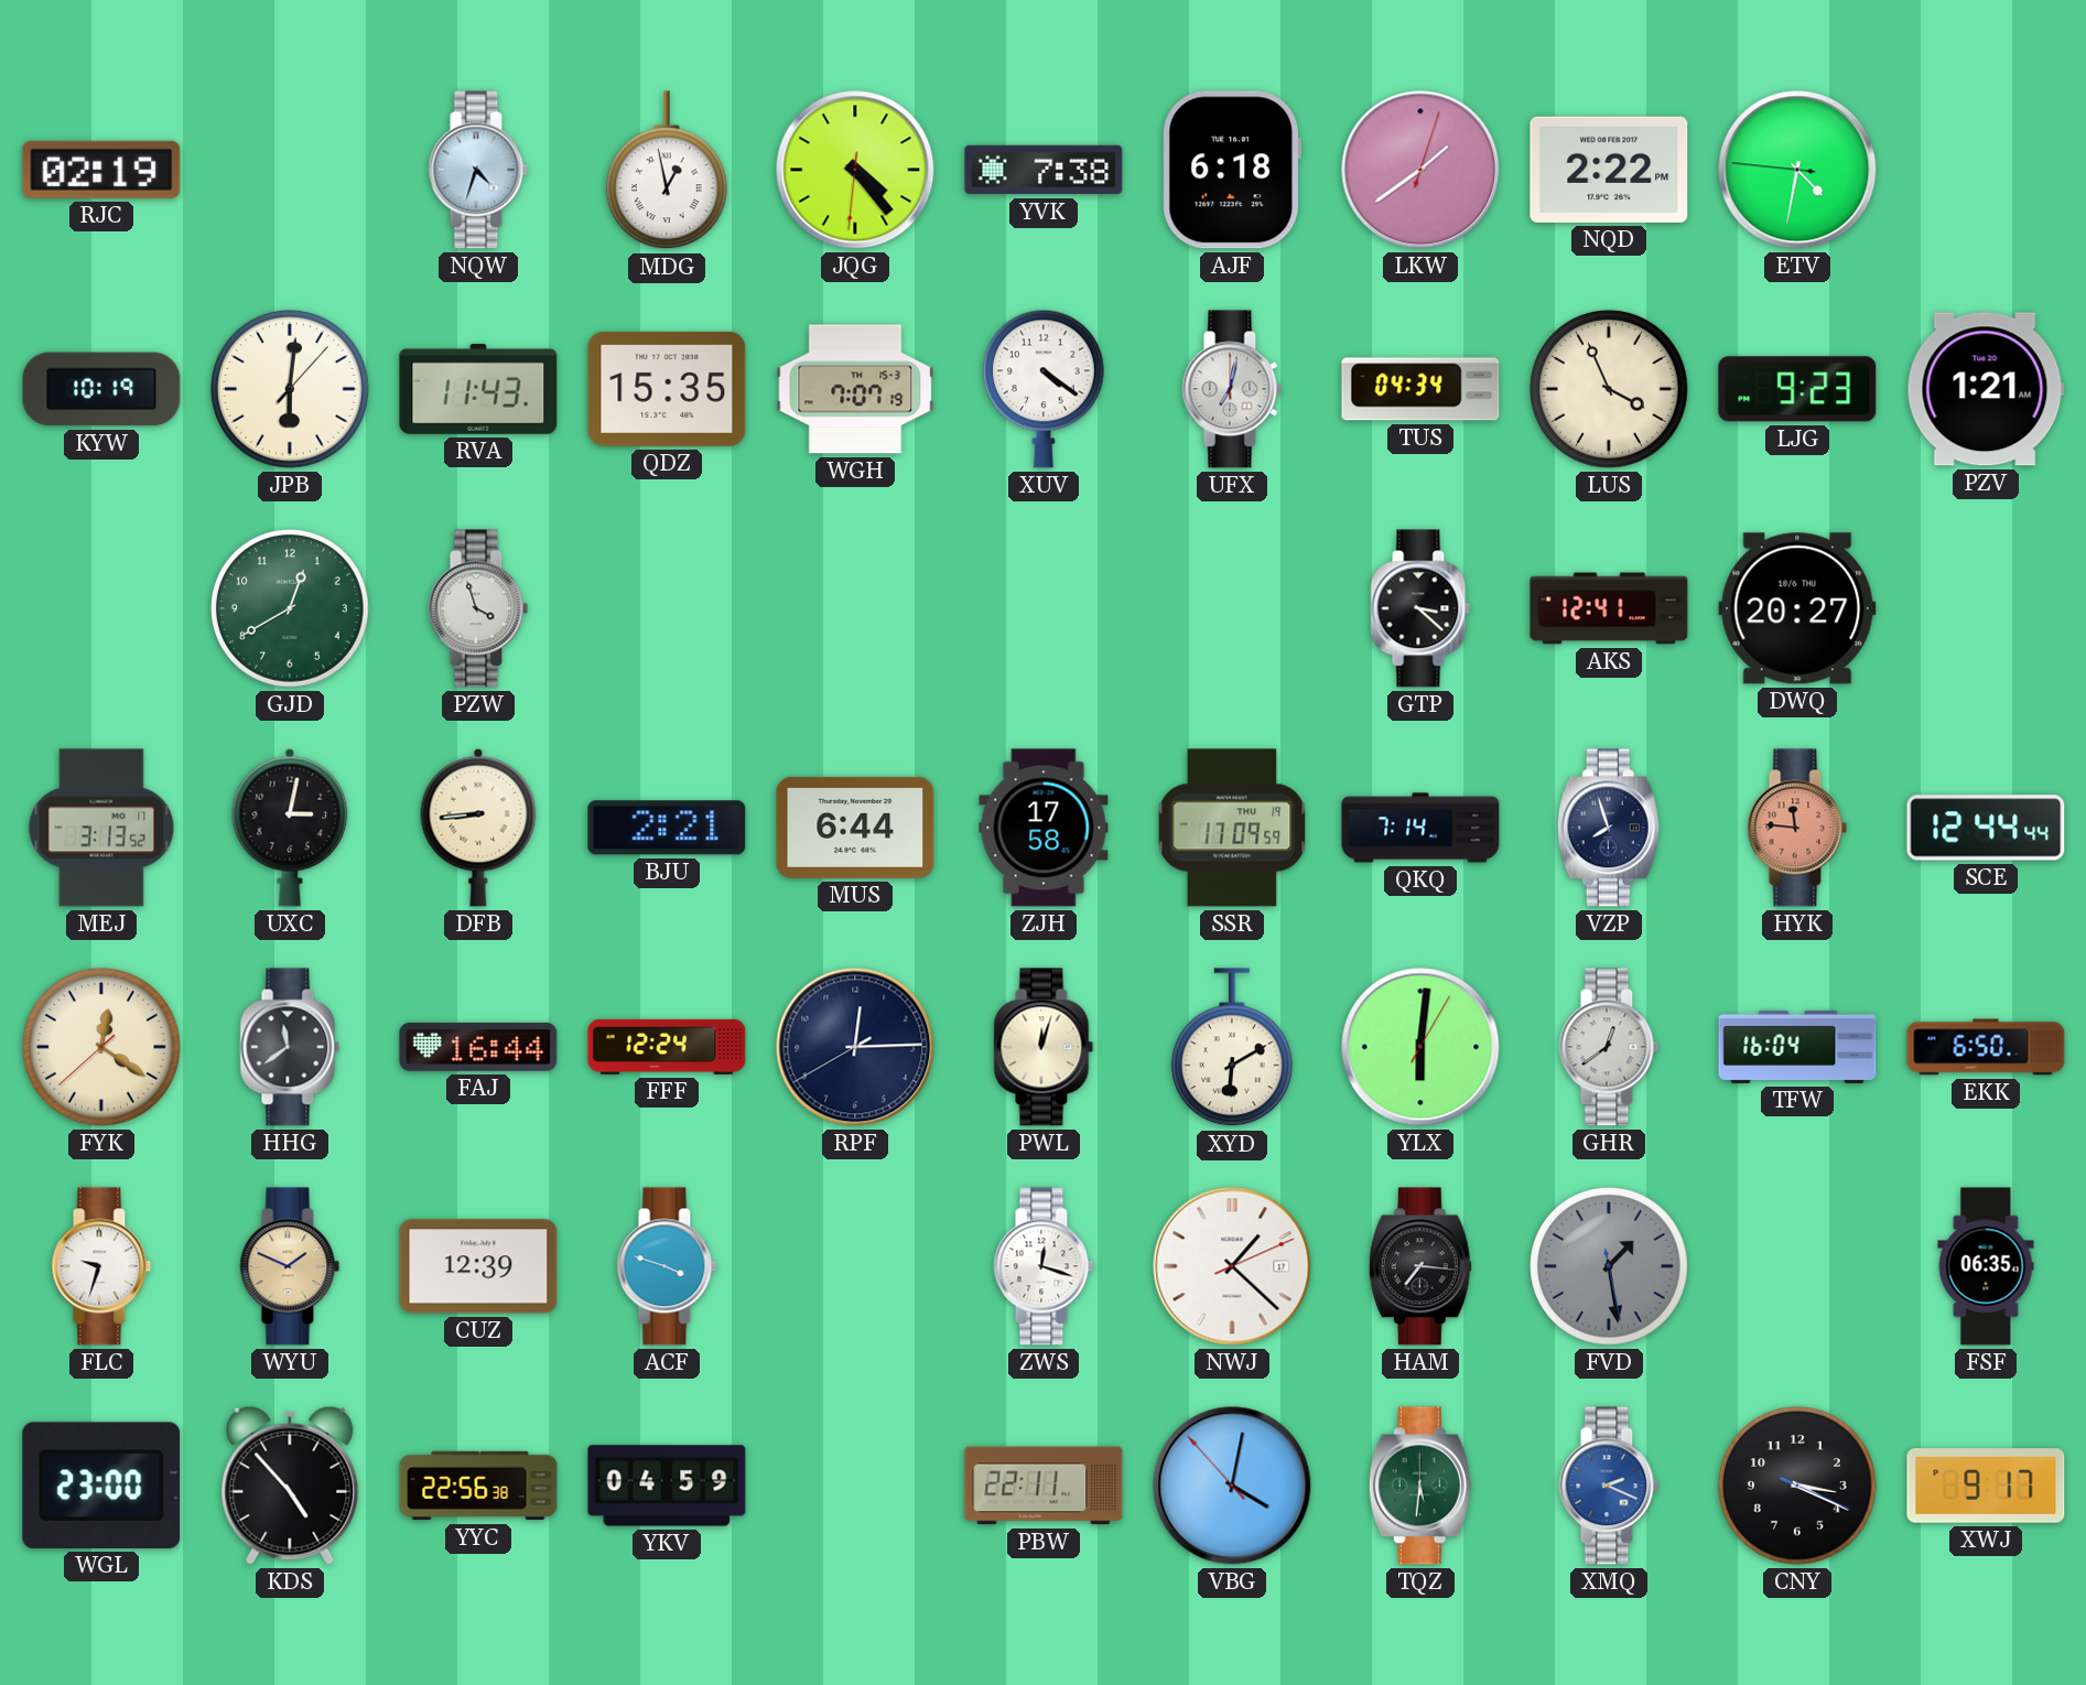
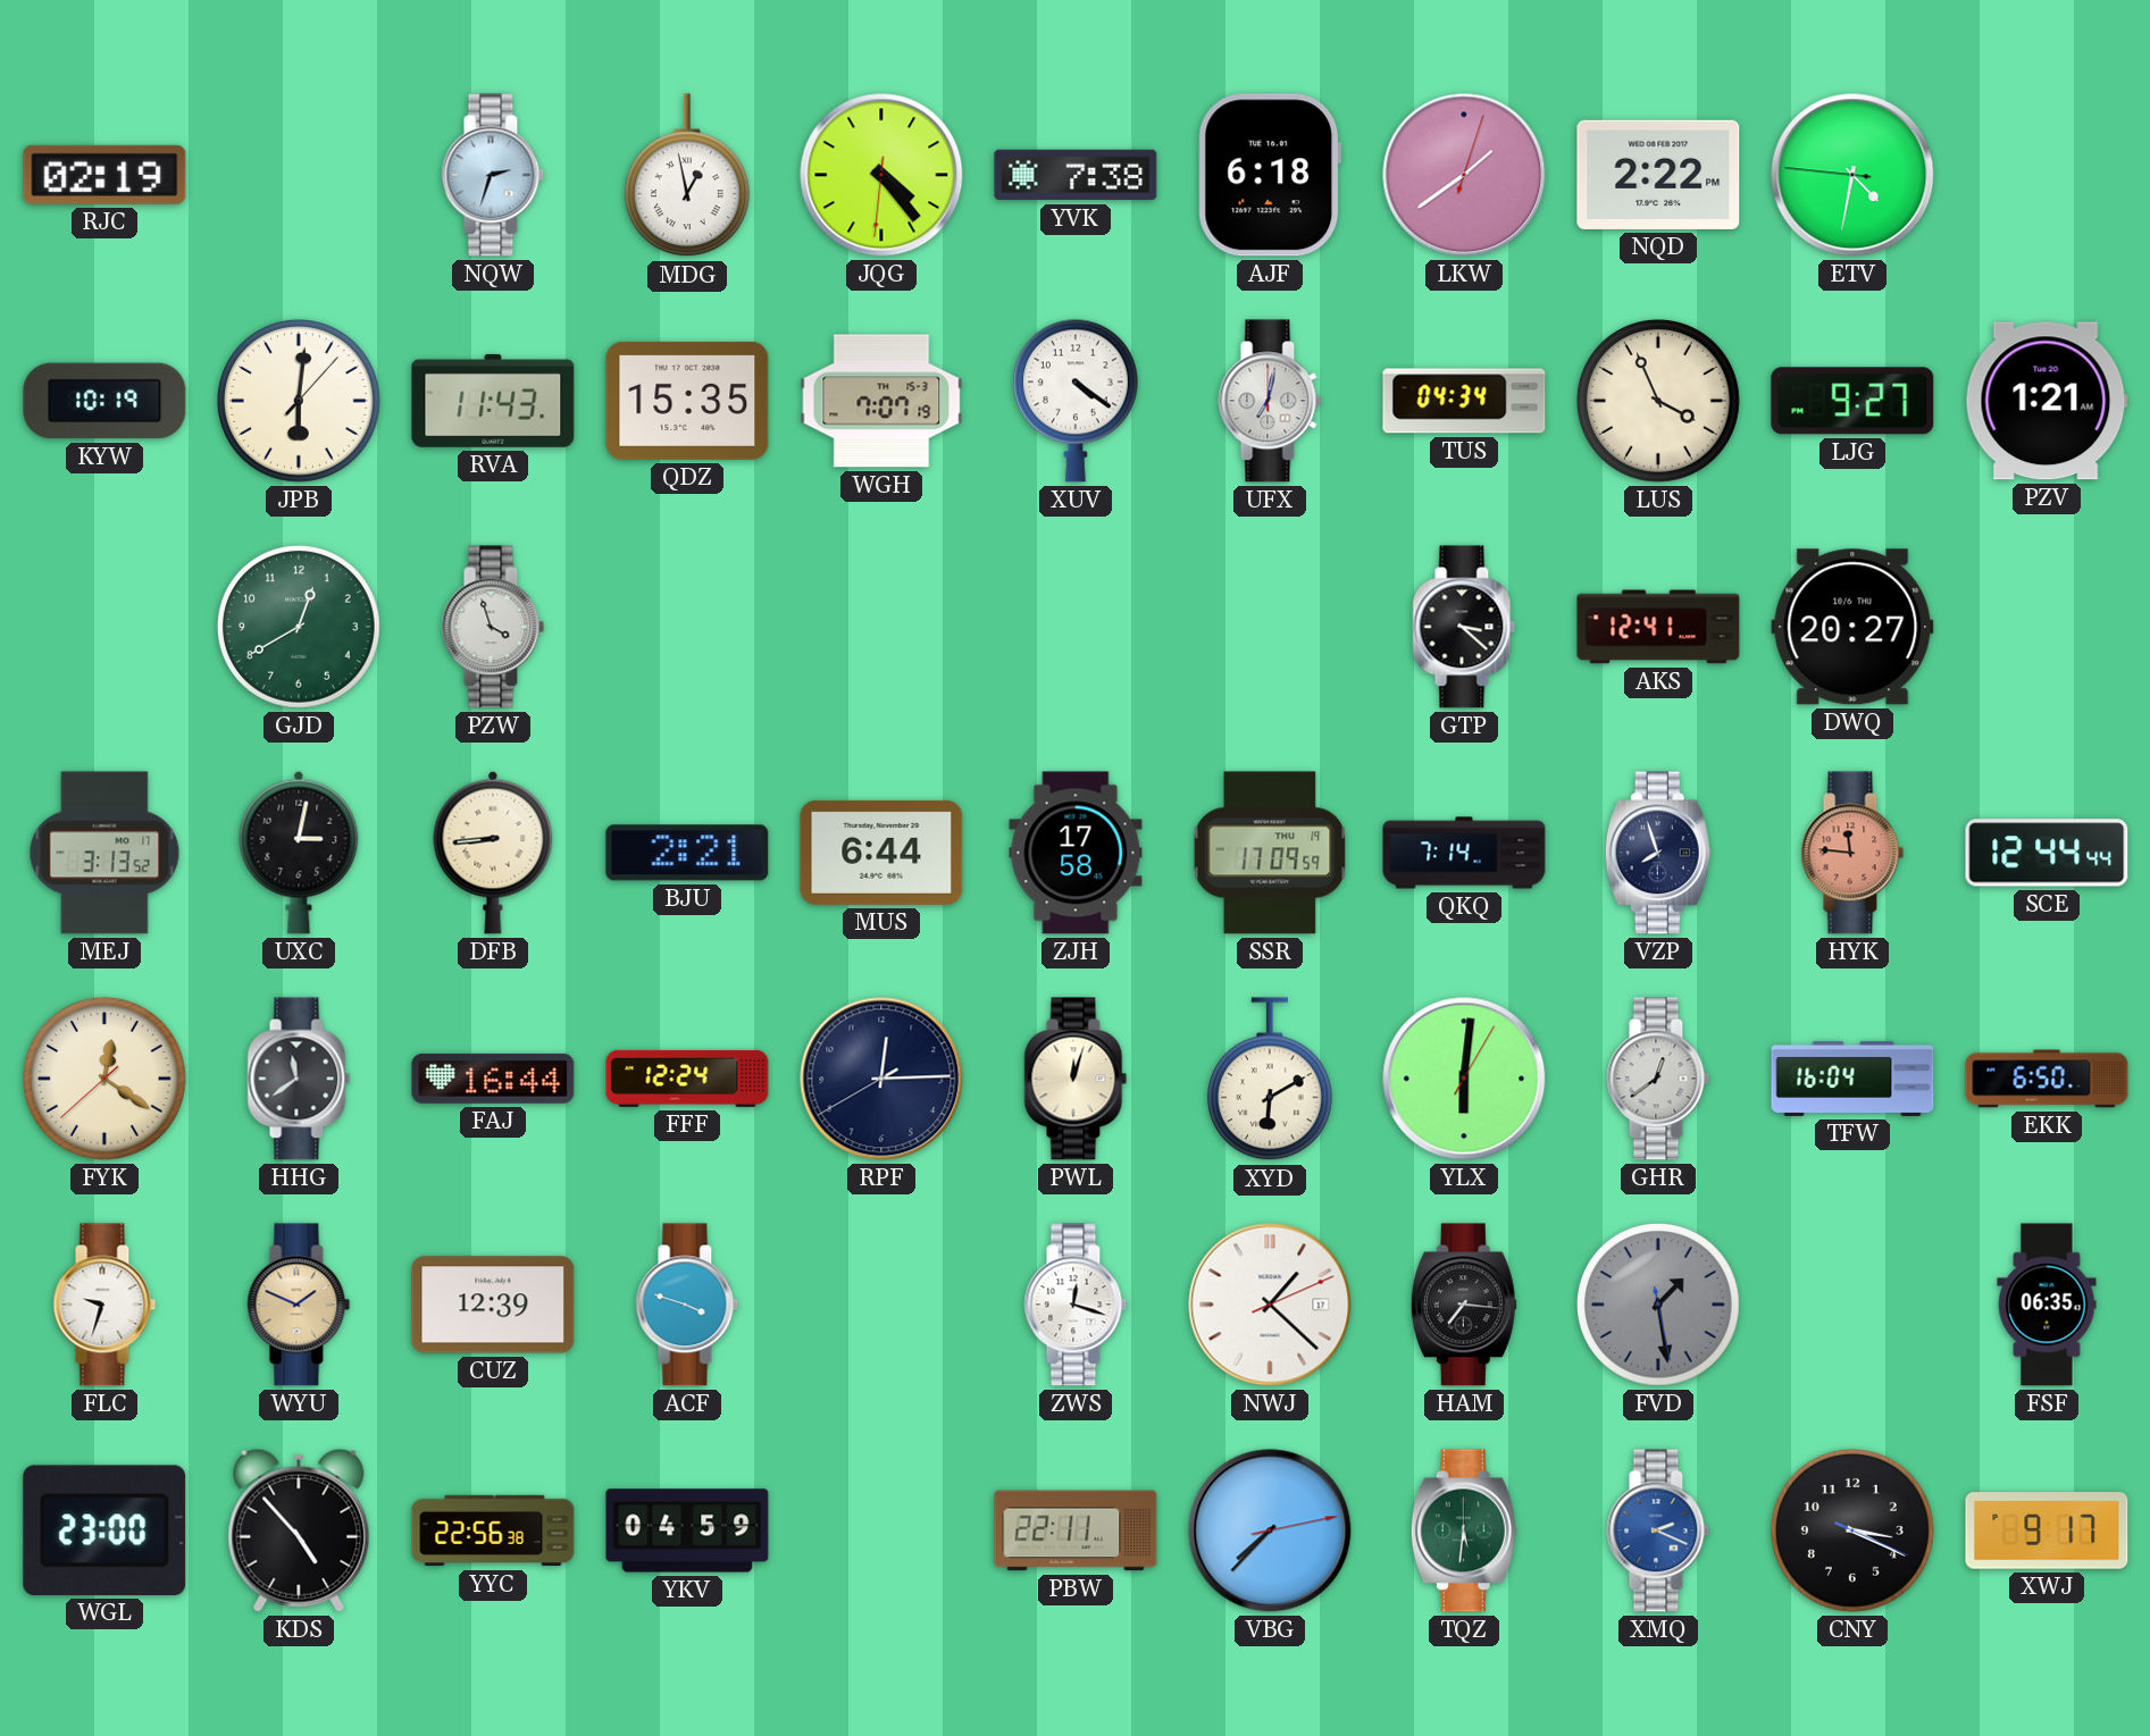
NQW: 4:33 -> 2:33 (493, 175)
LJG: 9:23 -> 9:27 (1852, 401)
VBG: 4:01 -> 7:37 (1270, 1530)
